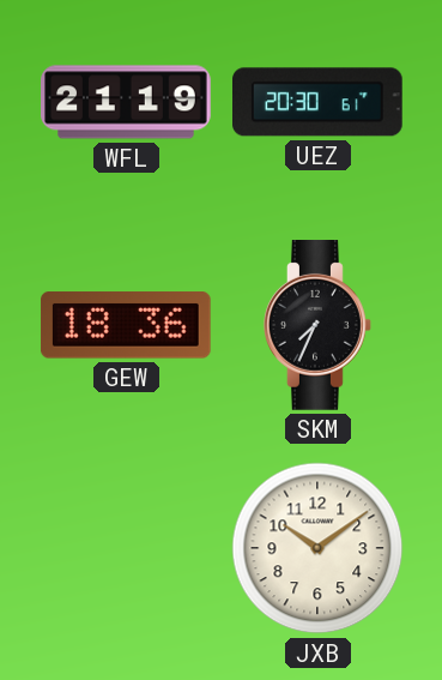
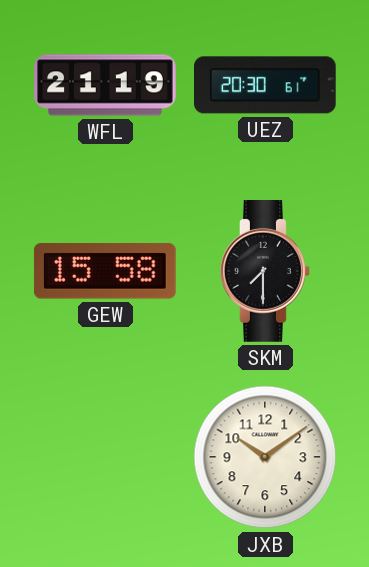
GEW: 18:36 -> 15:58 (105, 271)
SKM: 7:34 -> 7:30 (266, 272)
